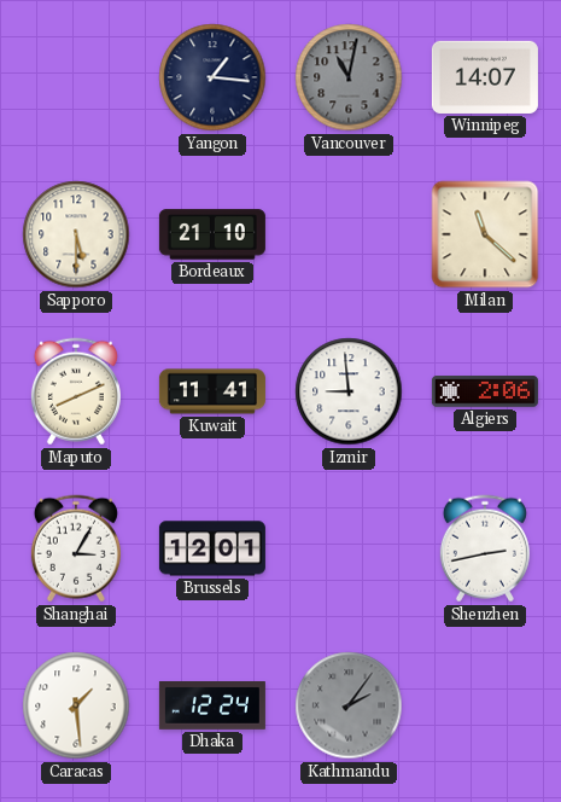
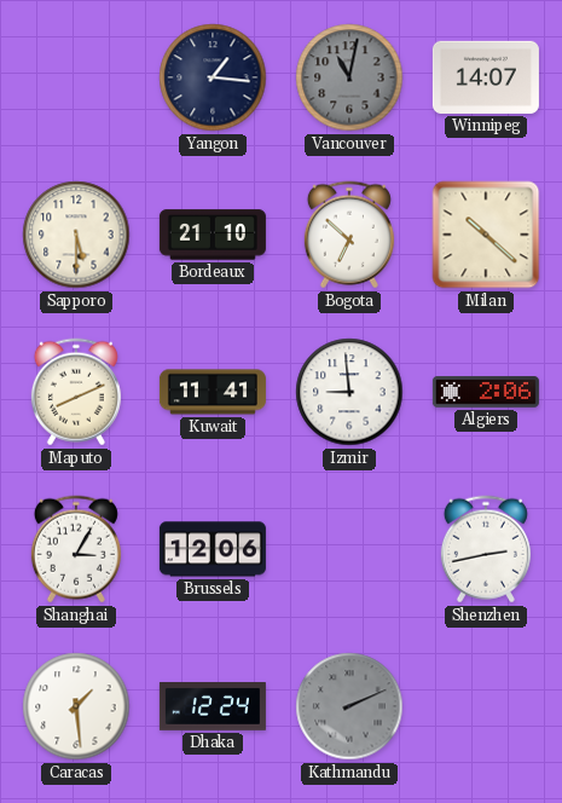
Bogota: none -> 6:52 (349, 235)
Milan: 11:22 -> 10:22 (486, 235)
Brussels: 12:01 -> 12:06 (213, 549)
Kathmandu: 2:06 -> 2:11 (349, 706)
